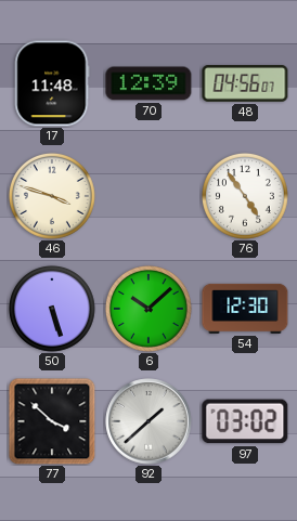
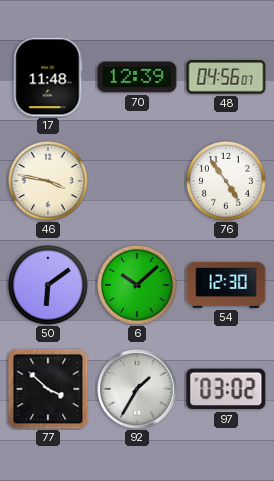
46: 3:48 -> 3:47 (48, 181)
50: 5:27 -> 6:09 (48, 285)
92: 1:38 -> 1:35 (137, 389)
